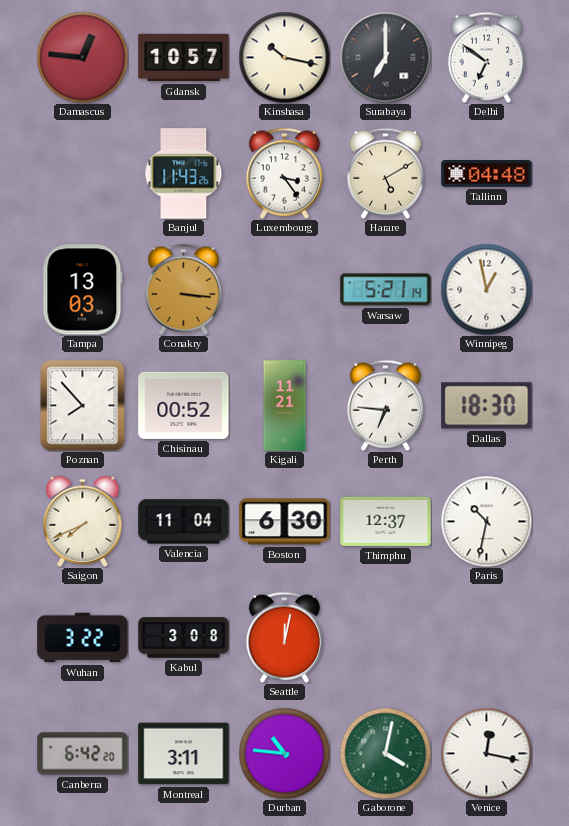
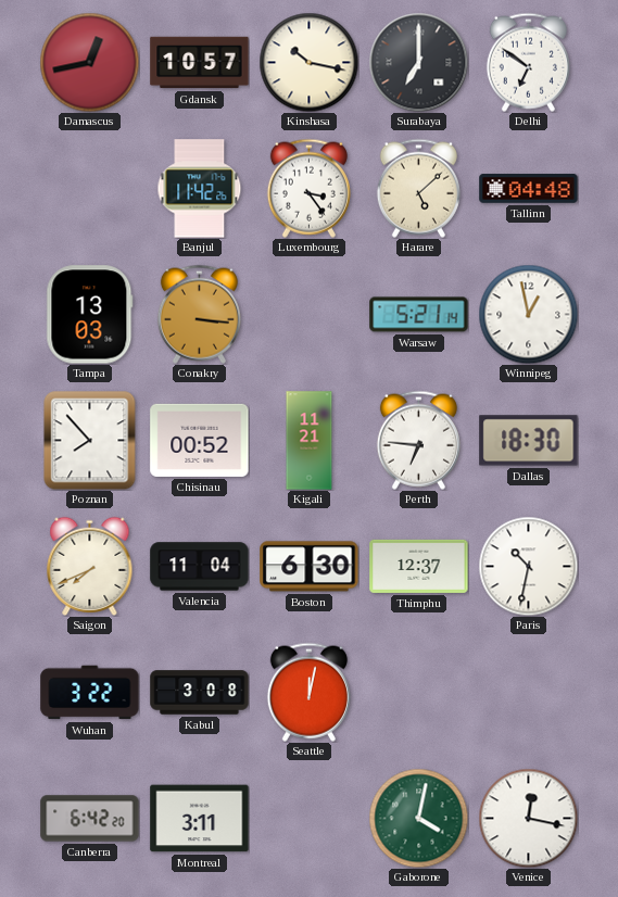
Damascus: 12:46 -> 12:43 (89, 62)
Banjul: 11:43 -> 11:42 (200, 189)
Harare: 5:10 -> 5:08 (418, 188)
Durban: 10:46 -> none (284, 753)
